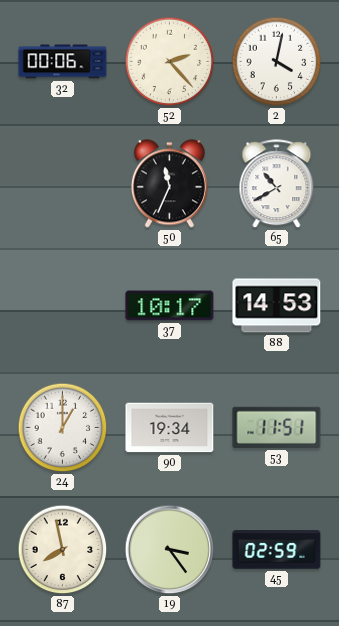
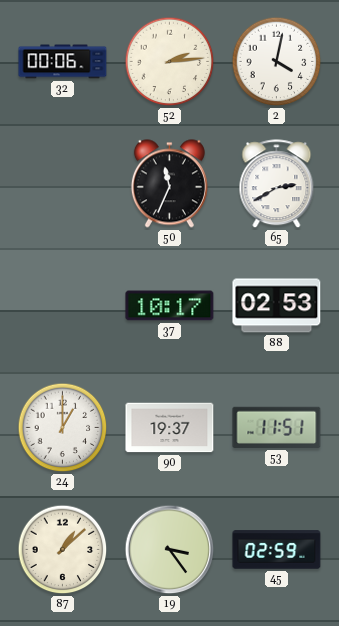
52: 2:23 -> 2:14 (170, 62)
65: 10:40 -> 2:40 (277, 184)
88: 14:53 -> 02:53 (277, 306)
90: 19:34 -> 19:37 (170, 428)
87: 7:58 -> 1:08 (63, 550)
